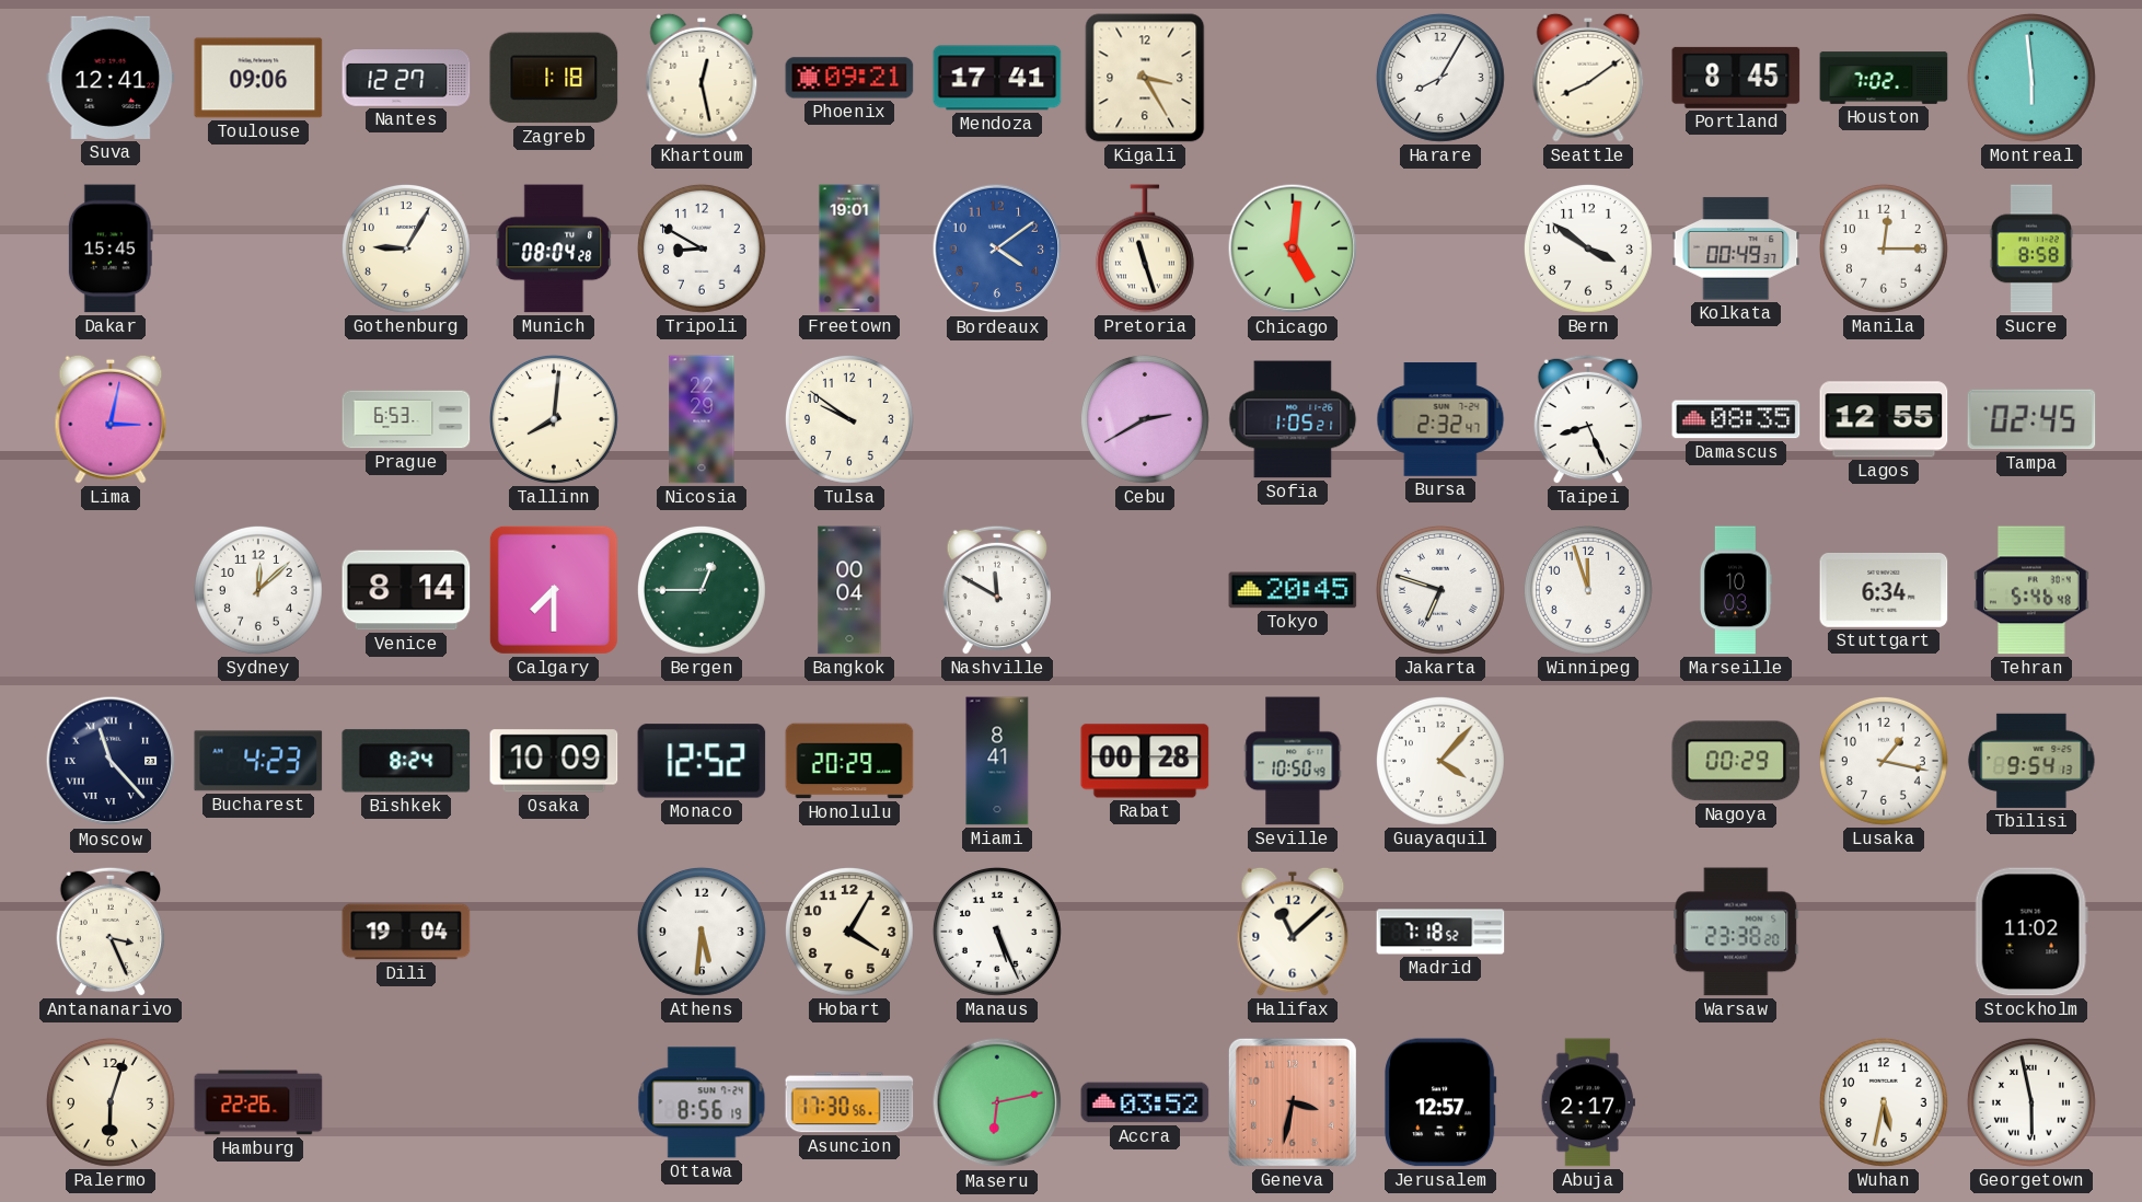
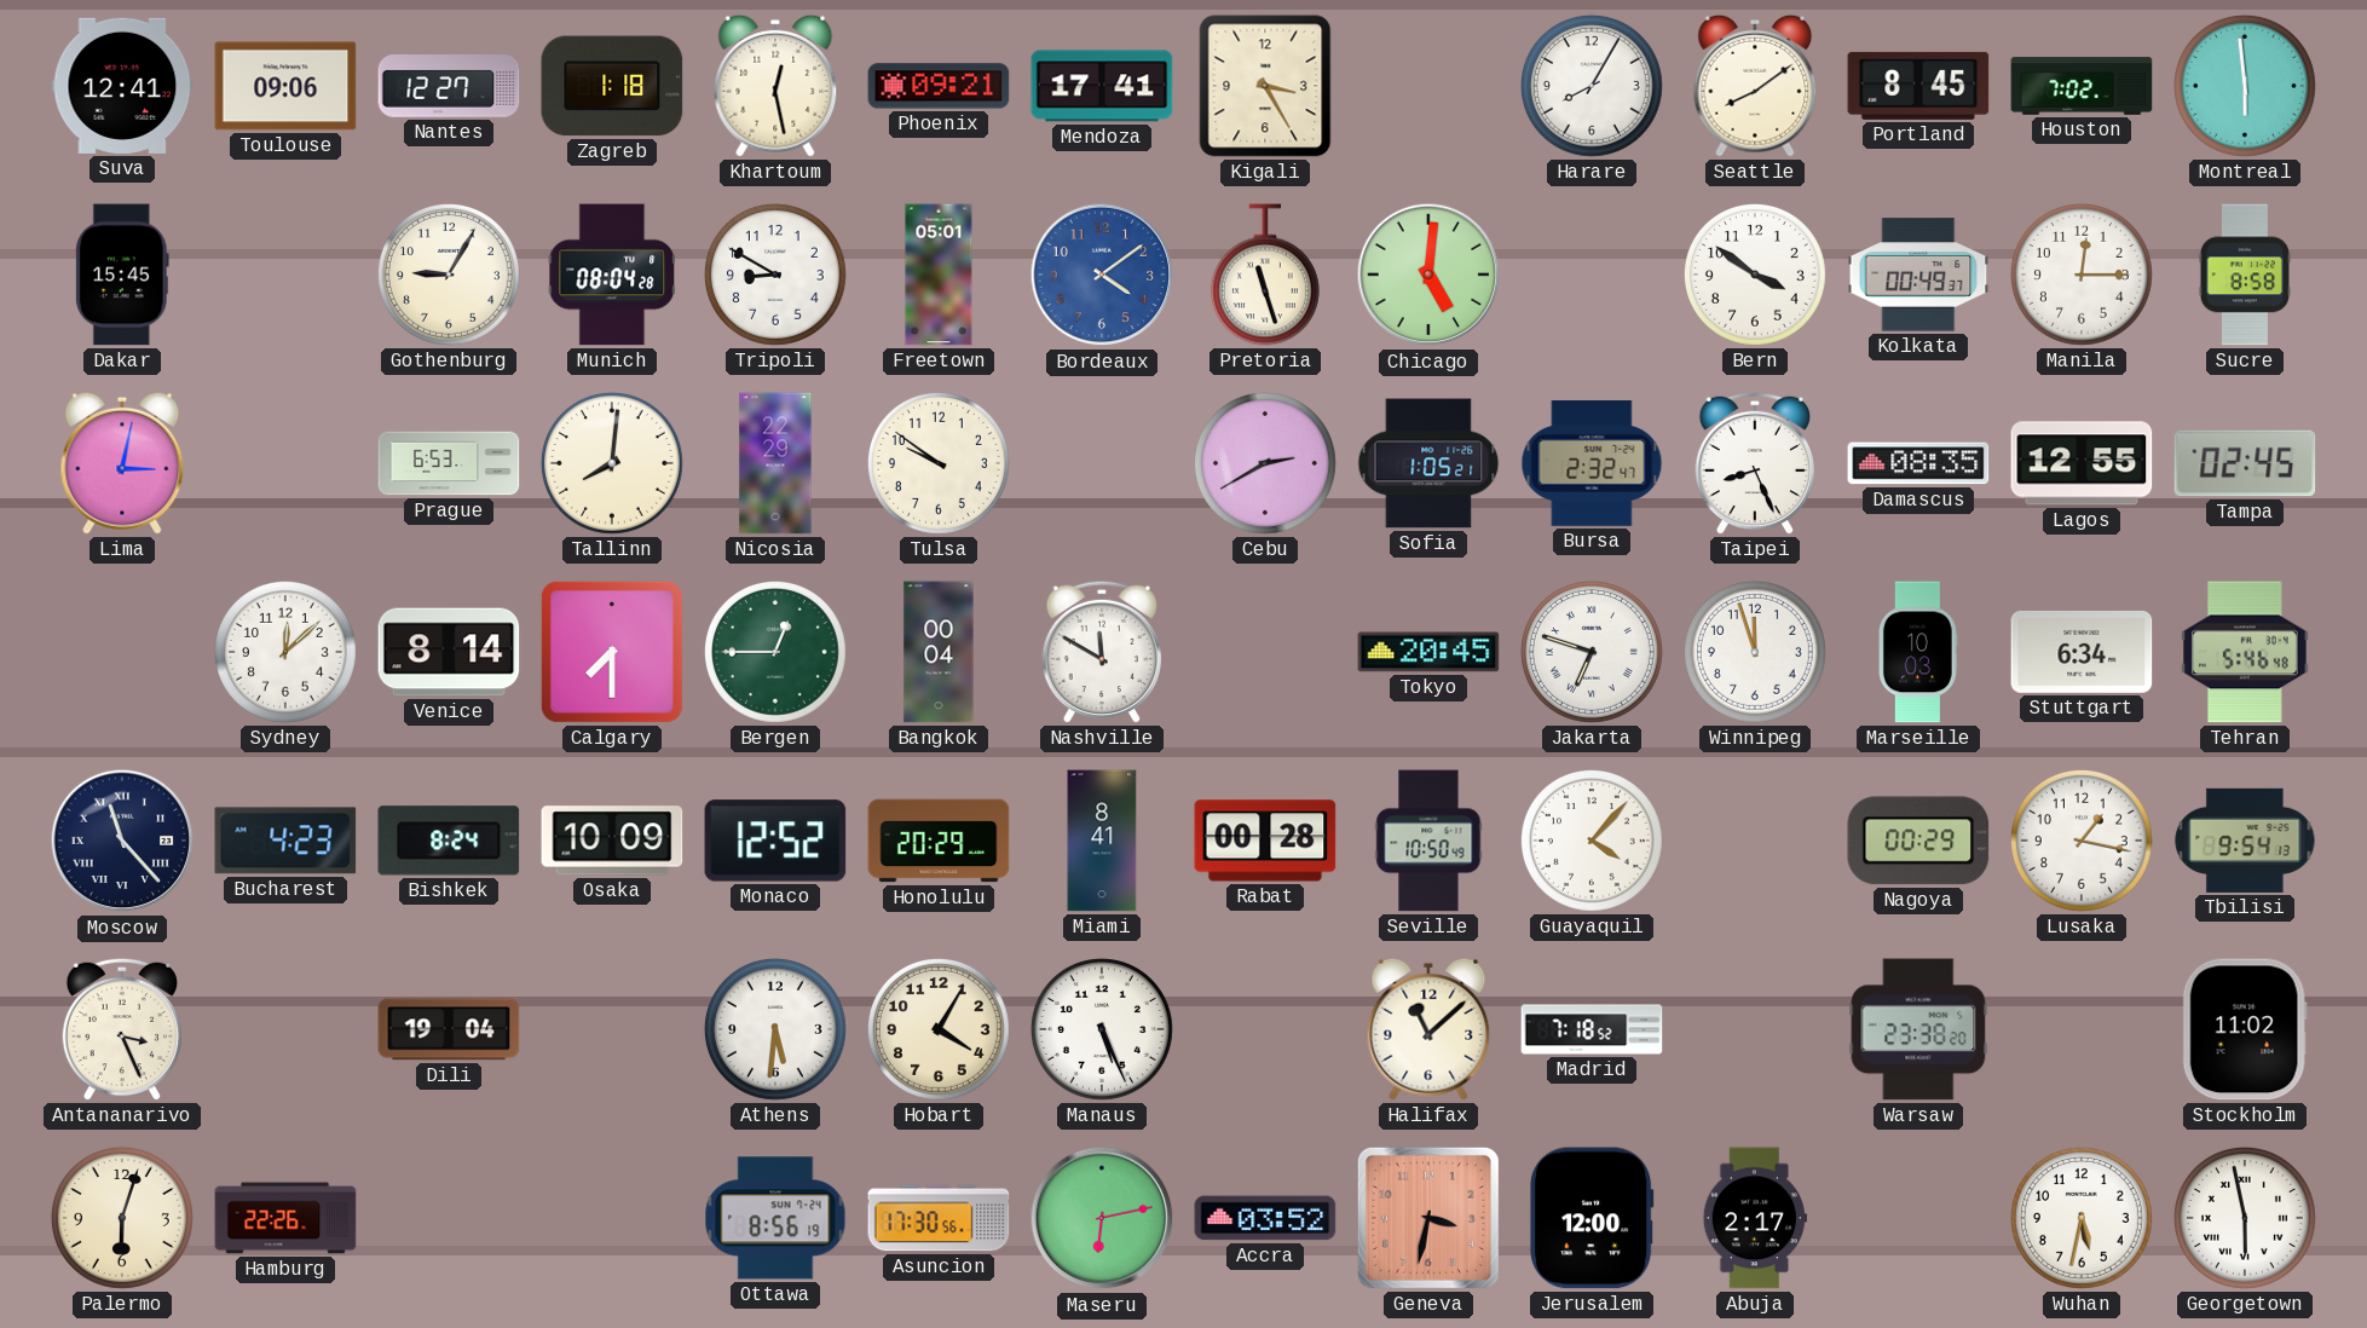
Freetown: 19:01 -> 05:01 (939, 275)
Jerusalem: 12:57 -> 12:00 (1593, 1218)
